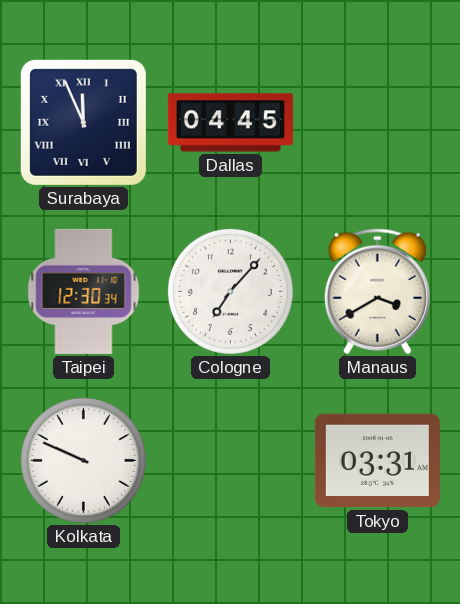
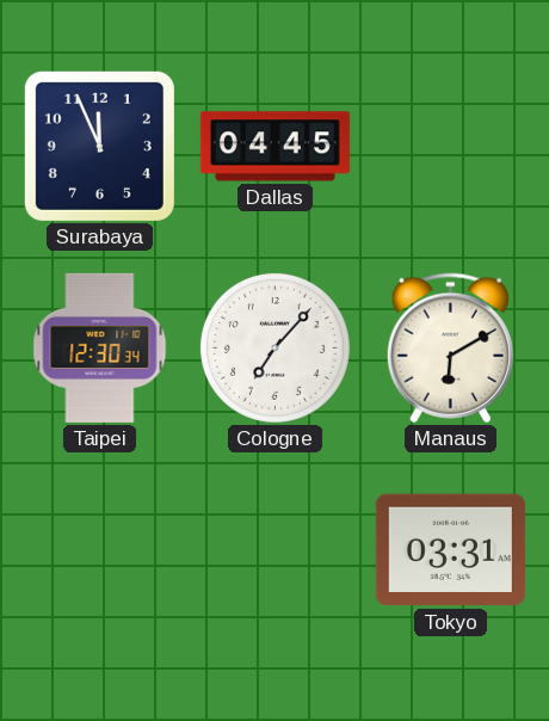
Surabaya numerals: Roman -> Arabic (99, 146)
Manaus: 3:40 -> 6:10 (450, 349)
Kolkata: 9:49 -> none (83, 460)
